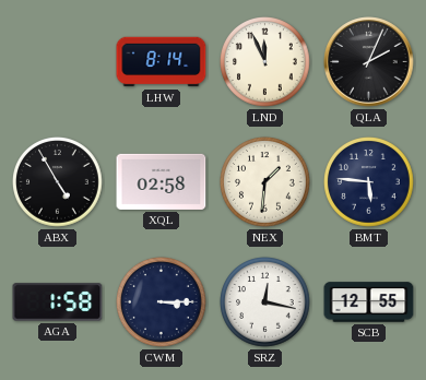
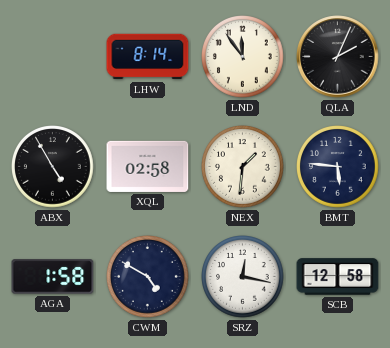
LND: 11:56 -> 11:54 (243, 57)
CWM: 3:15 -> 4:50 (148, 277)
SCB: 12:55 -> 12:58 (338, 277)
